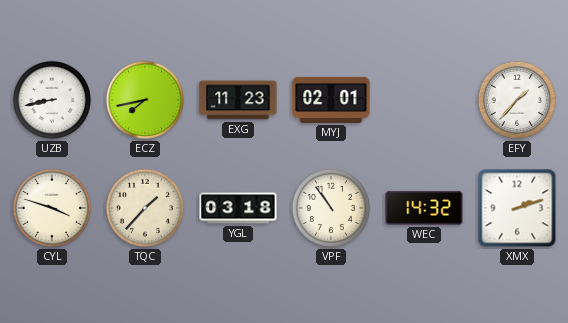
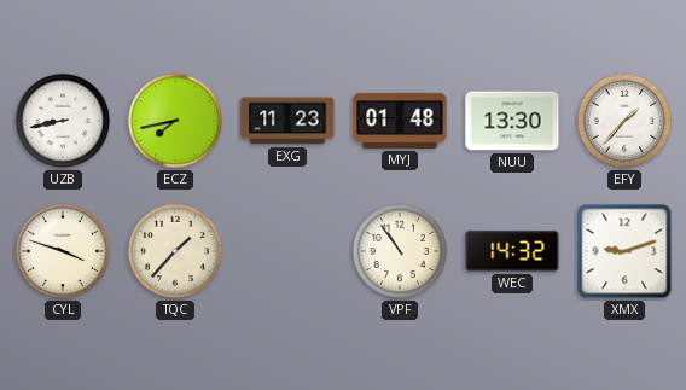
MYJ: 02:01 -> 01:48 (400, 121)
NUU: none -> 13:30 (512, 121)
YGL: 03:18 -> none (238, 208)
XMX: 2:12 -> 9:12 (624, 251)
